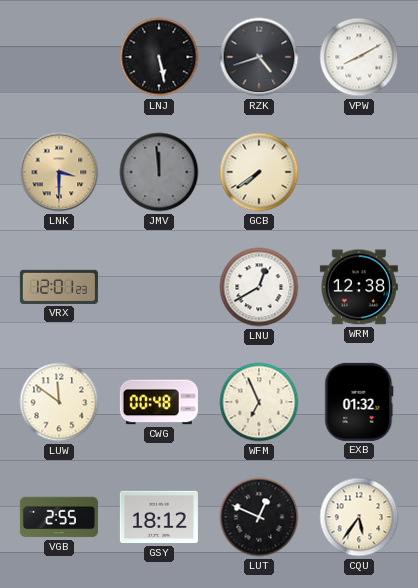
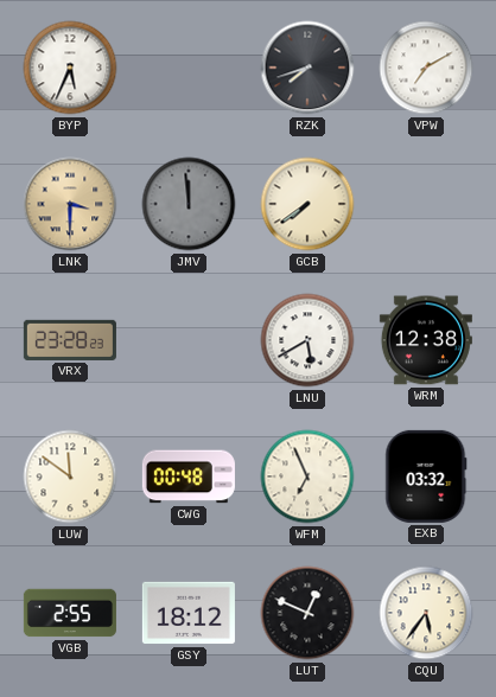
BYP: none -> 5:34 (70, 68)
LNJ: 5:28 -> none (159, 57)
RZK: 4:42 -> 7:42 (307, 68)
VPW: 8:10 -> 7:10 (426, 68)
VRX: 12:01 -> 23:28 (70, 340)
LNU: 12:40 -> 5:40 (307, 340)
EXB: 01:32 -> 03:32 (426, 477)
